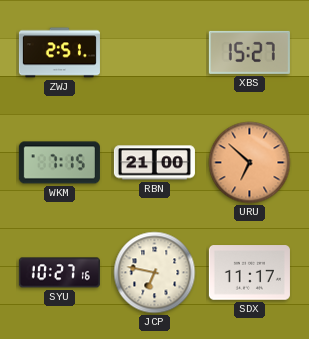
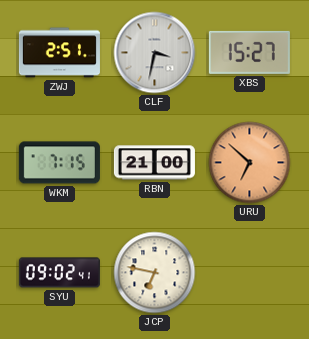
CLF: none -> 3:32 (155, 53)
SYU: 10:27 -> 09:02 (59, 273)
SDX: 11:17 -> none (249, 273)
